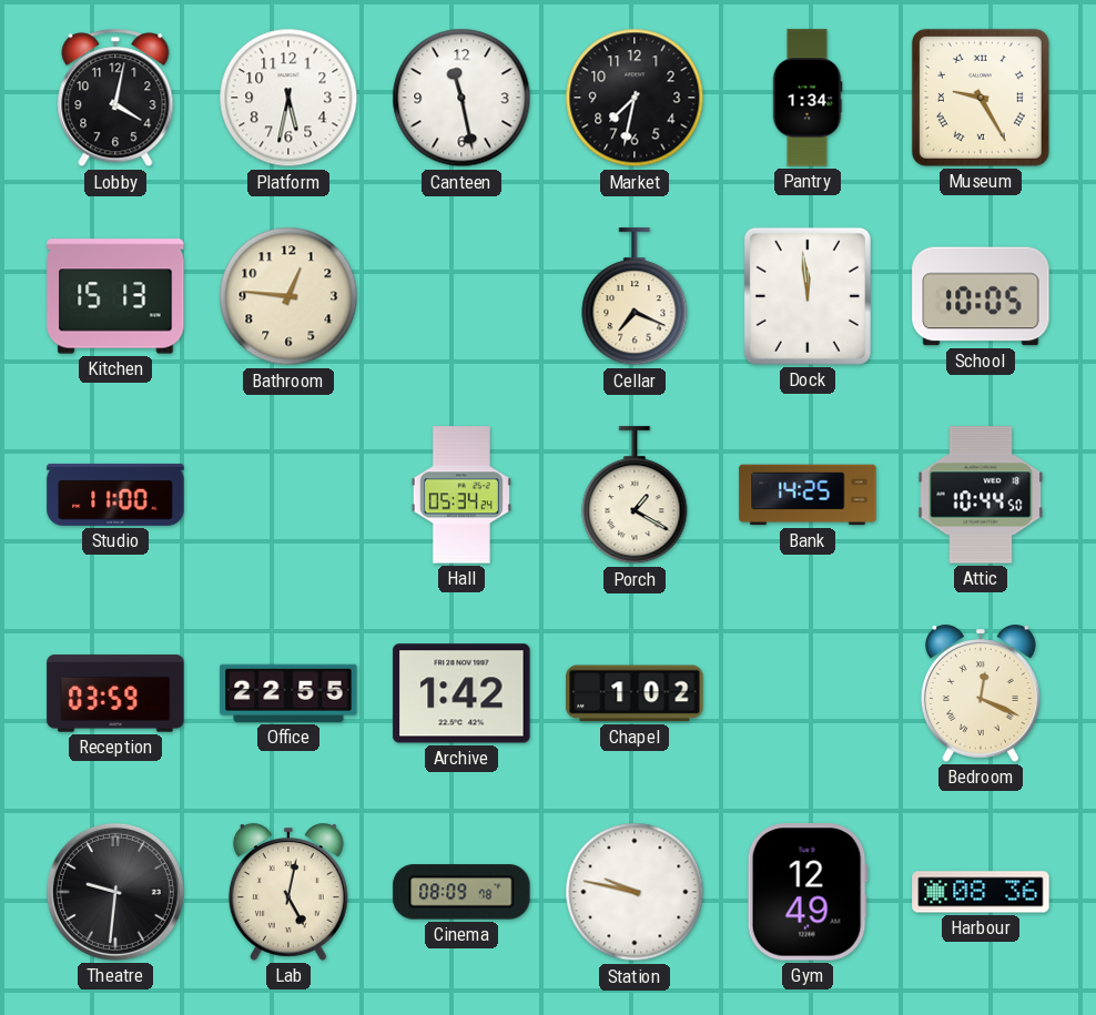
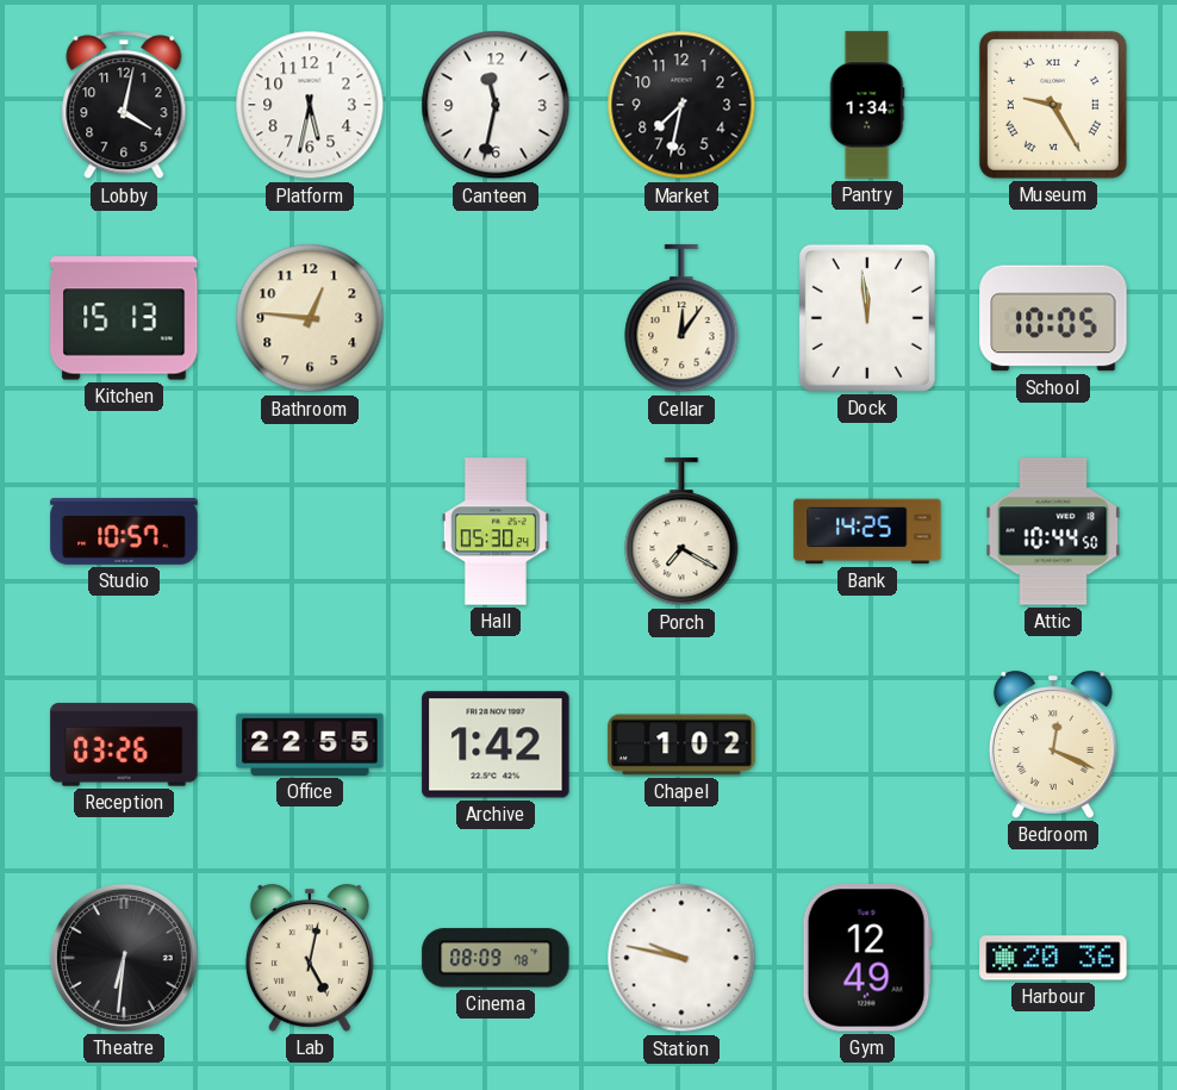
Canteen: 11:28 -> 11:32 (496, 105)
Cellar: 7:19 -> 12:06 (681, 319)
Studio: 11:00 -> 10:57 (124, 531)
Hall: 05:34 -> 05:30 (496, 531)
Porch: 1:20 -> 7:20 (681, 532)
Reception: 03:59 -> 03:26 (124, 745)
Theatre: 9:31 -> 6:31 (124, 958)
Harbour: 08:36 -> 20:36 (1053, 958)
